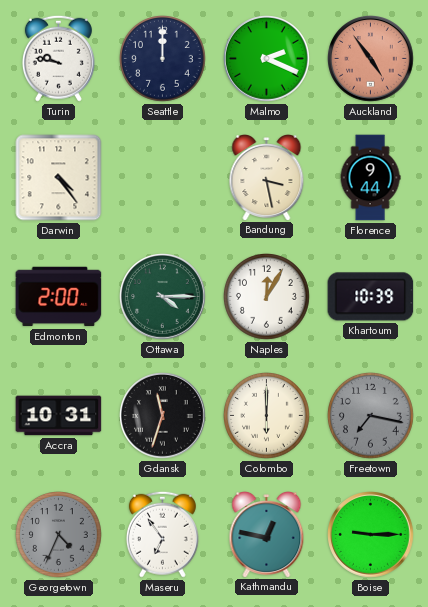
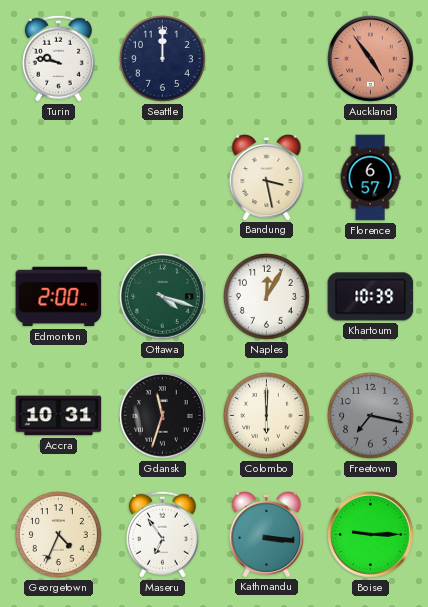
Malmo: 2:19 -> none (267, 59)
Darwin: 4:24 -> none (59, 178)
Florence: 9:44 -> 6:57 (370, 178)
Ottawa: 4:15 -> 4:18 (163, 297)
Georgetown dial: grey -> cream (59, 535)
Kathmandu: 12:47 -> 3:16 (267, 535)
